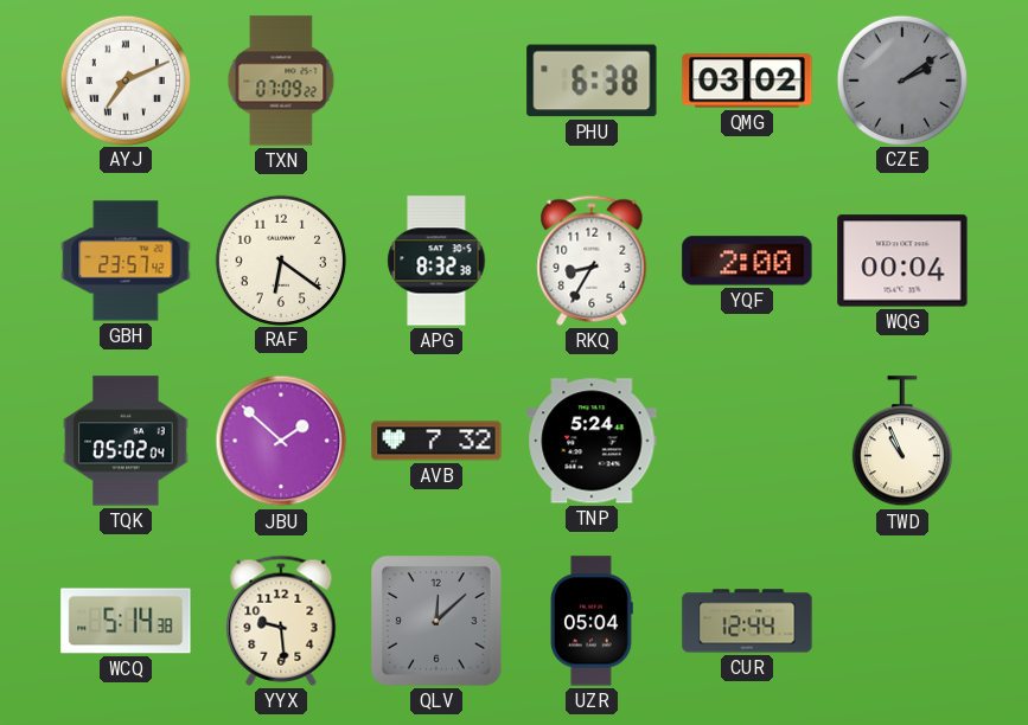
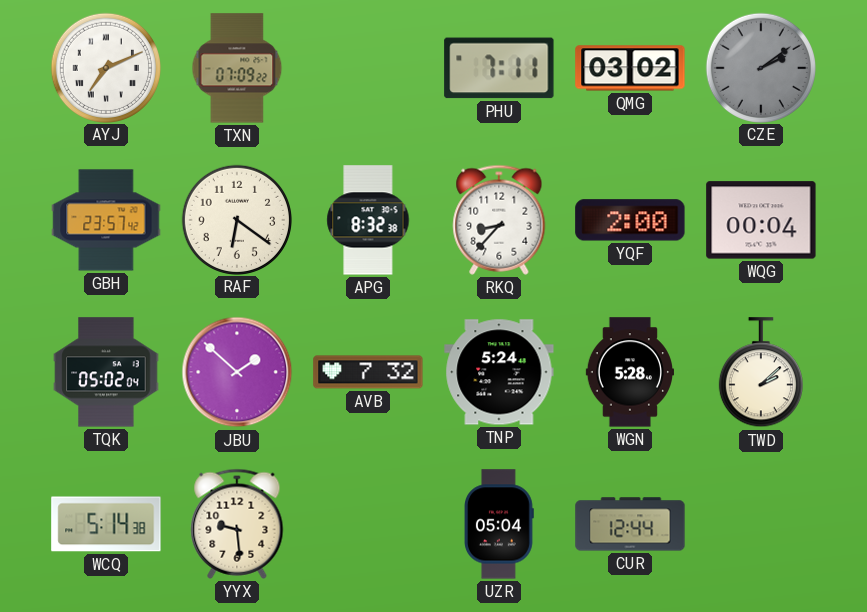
PHU: 6:38 -> 7:11 (499, 68)
RKQ: 8:35 -> 8:37 (499, 220)
WGN: none -> 5:28 (629, 372)
TWD: 10:56 -> 2:08 (761, 373)
QLV: 12:08 -> none (438, 622)
